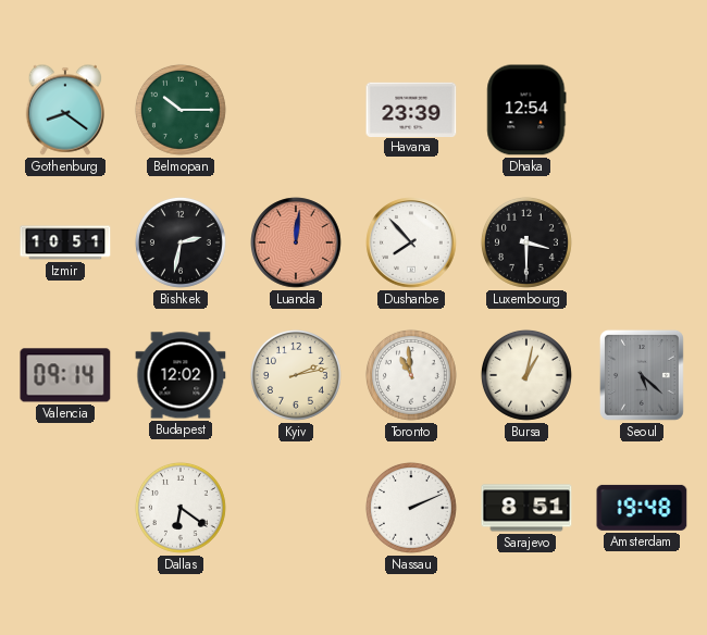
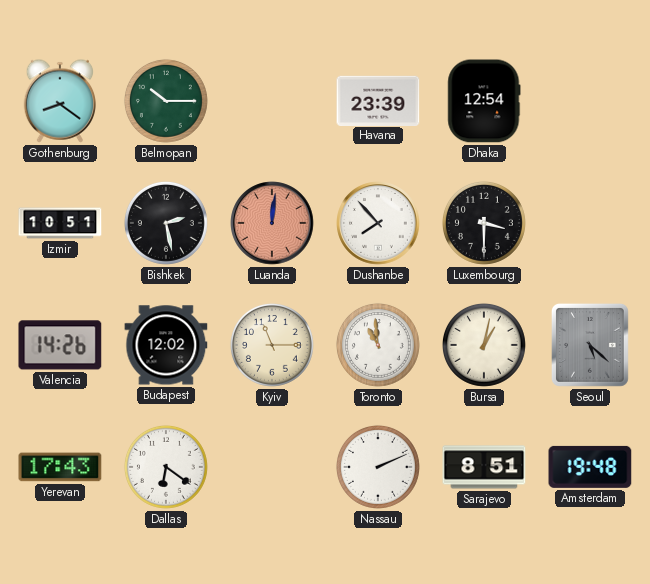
Bishkek: 2:32 -> 2:28 (166, 223)
Valencia: 09:14 -> 14:26 (60, 345)
Kyiv: 2:13 -> 11:15 (272, 345)
Yerevan: none -> 17:43 (60, 467)
